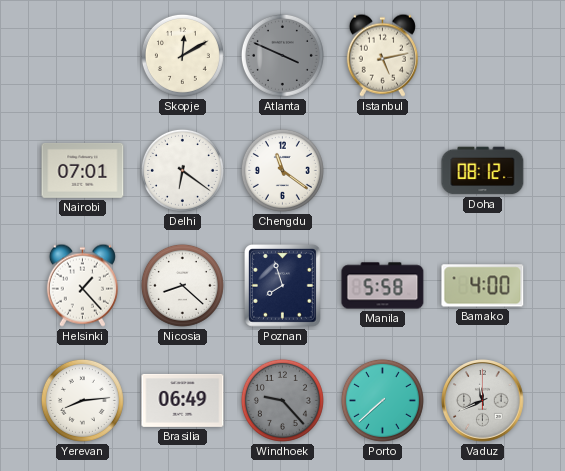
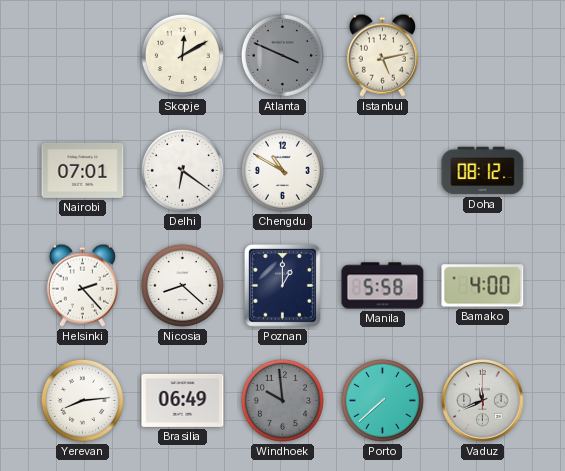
Chengdu: 11:21 -> 10:50 (282, 170)
Helsinki: 1:23 -> 2:23 (82, 285)
Poznan: 7:57 -> 1:00 (283, 286)
Windhoek: 9:23 -> 9:59 (282, 400)
